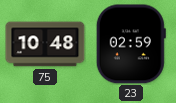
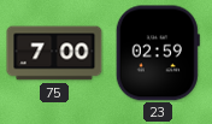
75: 10:48 -> 7:00 (54, 53)
